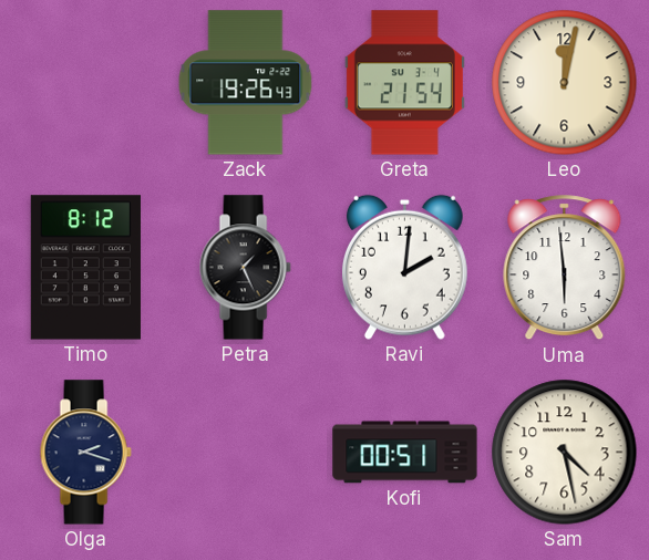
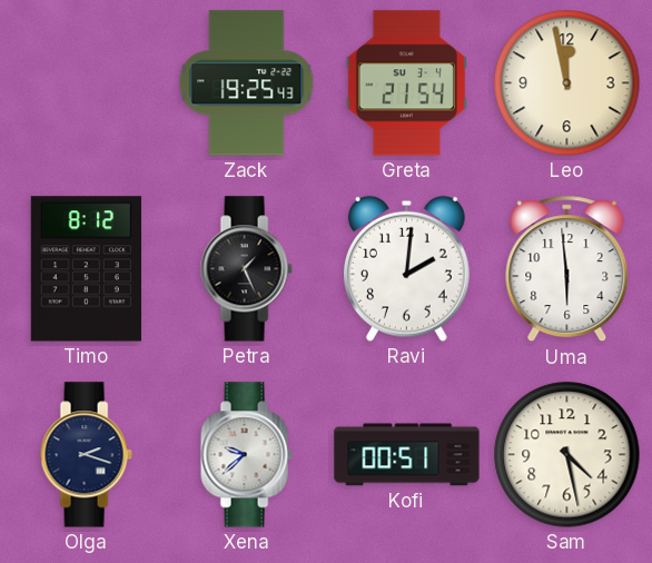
Zack: 19:26 -> 19:25 (247, 83)
Leo: 12:02 -> 11:58 (567, 83)
Xena: none -> 9:38 (246, 455)
